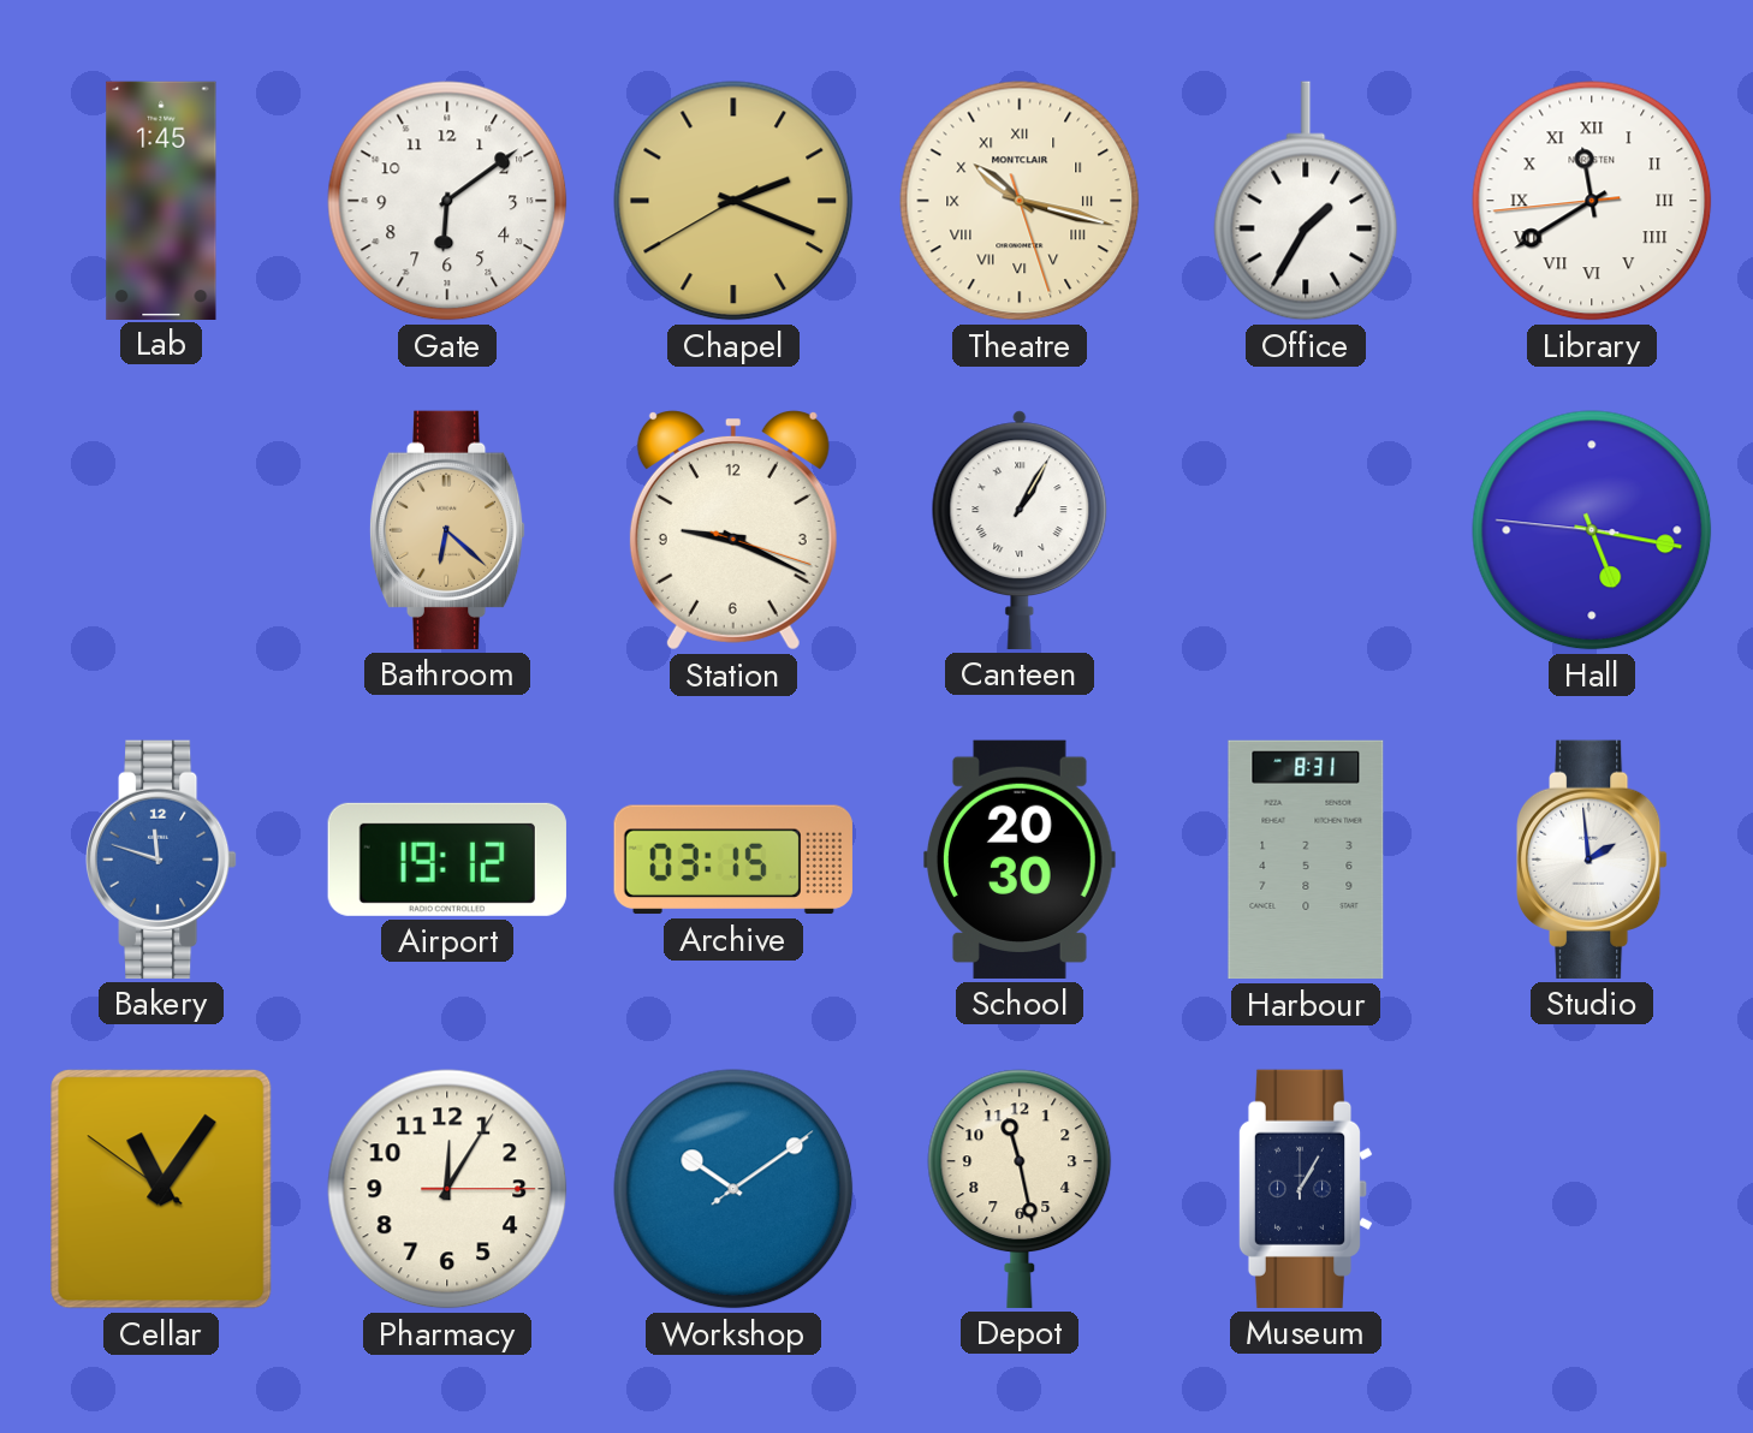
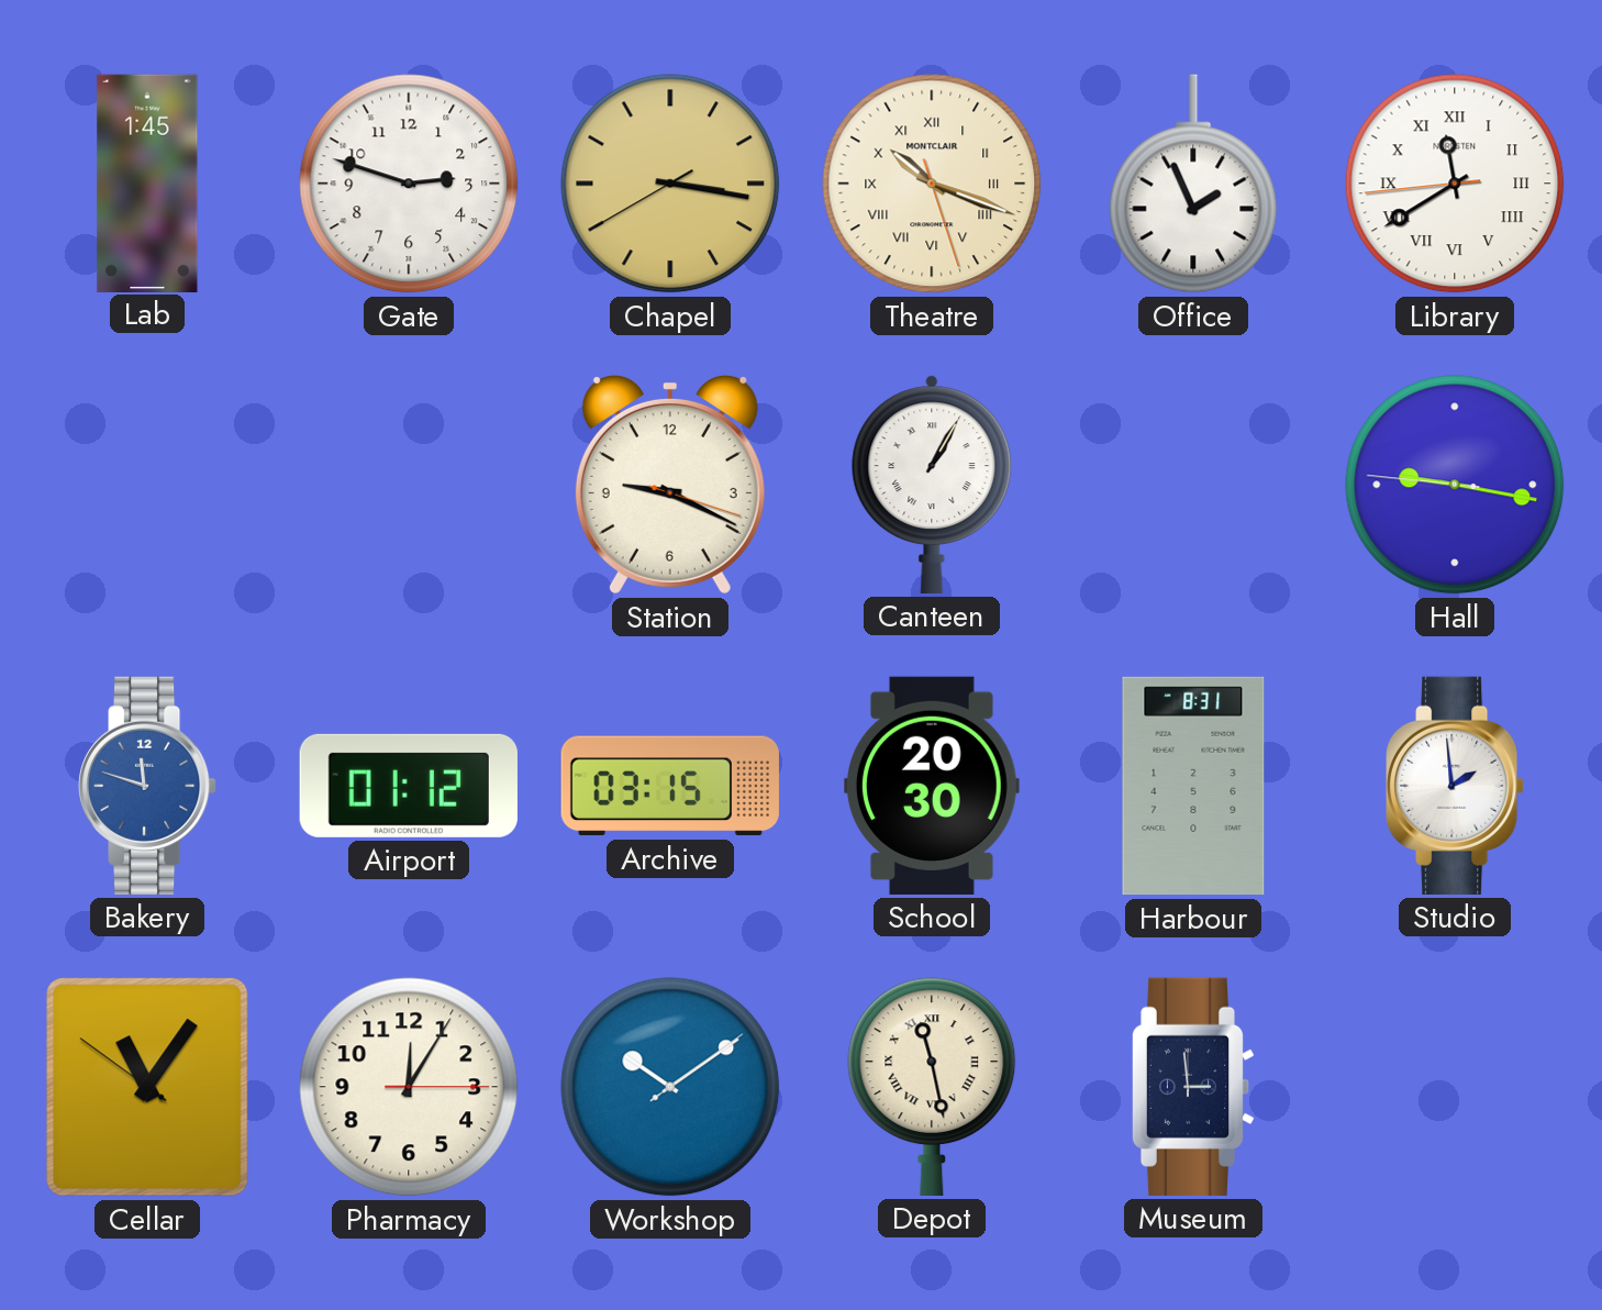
Gate: 6:09 -> 2:48 (409, 184)
Chapel: 2:18 -> 3:16 (670, 184)
Theatre: 10:17 -> 10:18 (932, 184)
Office: 1:35 -> 1:56 (1193, 184)
Bathroom: 6:22 -> none (447, 530)
Hall: 5:16 -> 9:16 (1455, 485)
Airport: 19:12 -> 01:12 (409, 786)
Depot numerals: Arabic -> Roman (932, 1087)
Museum: 1:05 -> 2:59 (1193, 1087)
